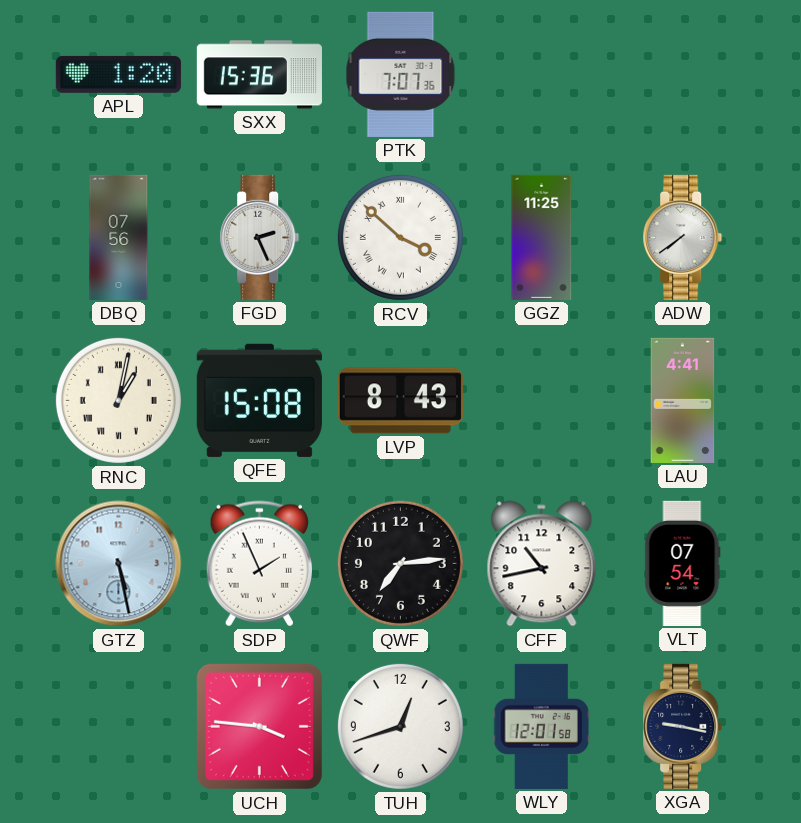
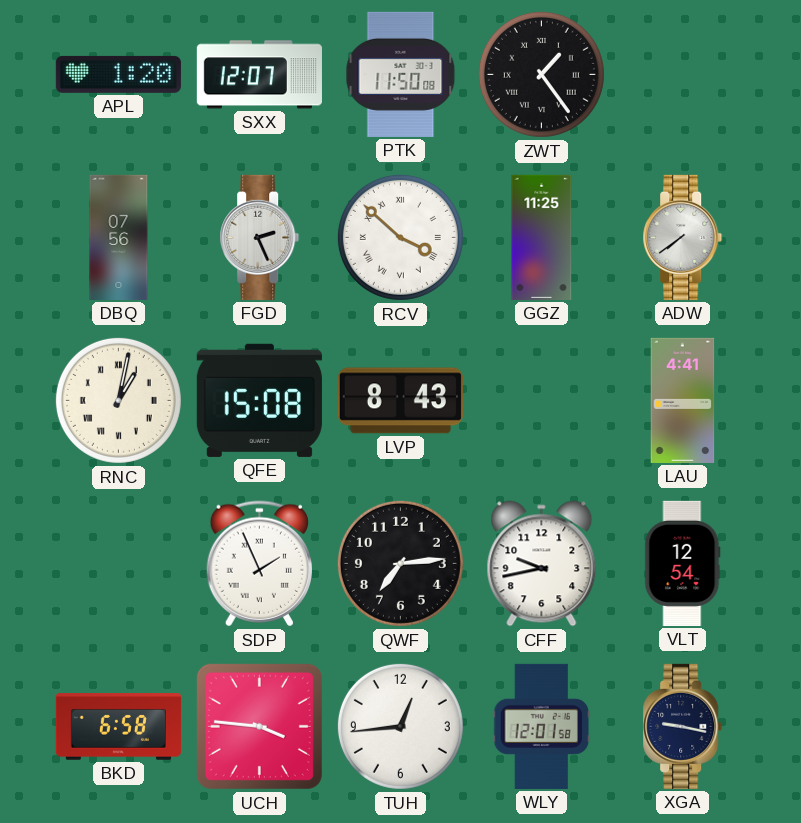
SXX: 15:36 -> 12:07 (259, 75)
PTK: 7:07 -> 11:50 (401, 74)
ZWT: none -> 1:24 (541, 74)
GTZ: 5:28 -> none (119, 564)
CFF: 10:43 -> 9:43 (542, 564)
VLT: 07:54 -> 12:54 (683, 563)
BKD: none -> 6:58 (118, 727)
TUH: 12:42 -> 12:44 (400, 726)
